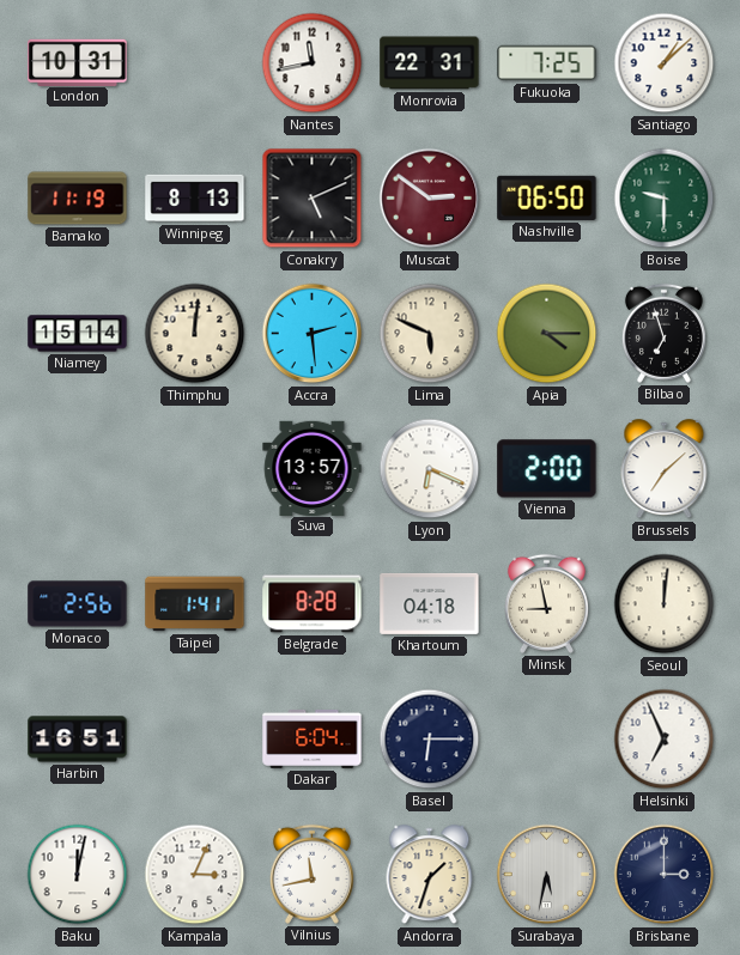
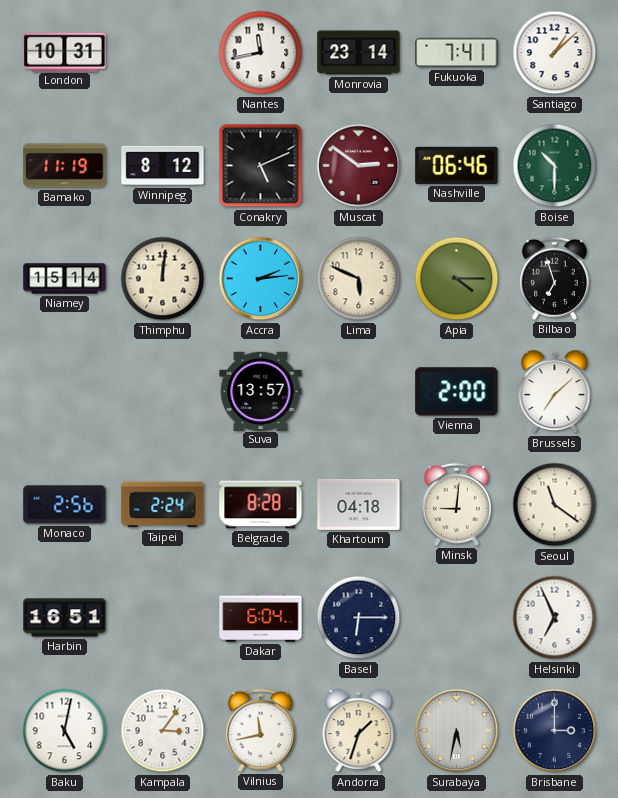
Monrovia: 22:31 -> 23:14 (359, 53)
Fukuoka: 7:25 -> 7:41 (457, 53)
Winnipeg: 8:13 -> 8:12 (163, 166)
Nashville: 06:50 -> 06:46 (457, 165)
Boise: 9:30 -> 10:30 (555, 166)
Accra: 2:29 -> 2:14 (261, 279)
Lyon: 6:19 -> none (430, 469)
Taipei: 1:41 -> 2:24 (163, 505)
Minsk: 8:58 -> 9:01 (456, 504)
Seoul: 12:01 -> 11:21 (555, 505)
Baku: 12:02 -> 5:02 (65, 731)
Kampala: 3:04 -> 3:06 (163, 731)
